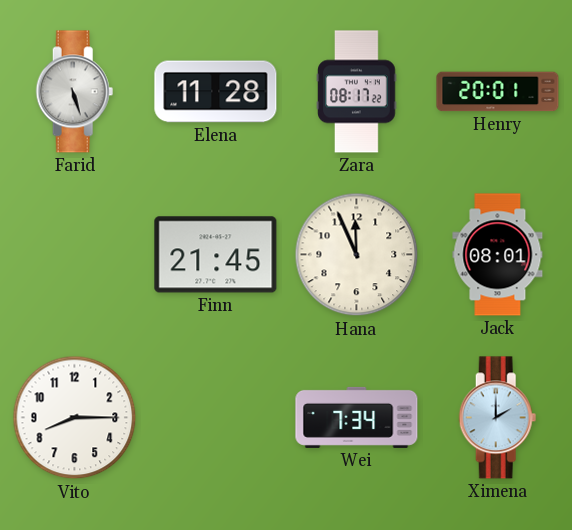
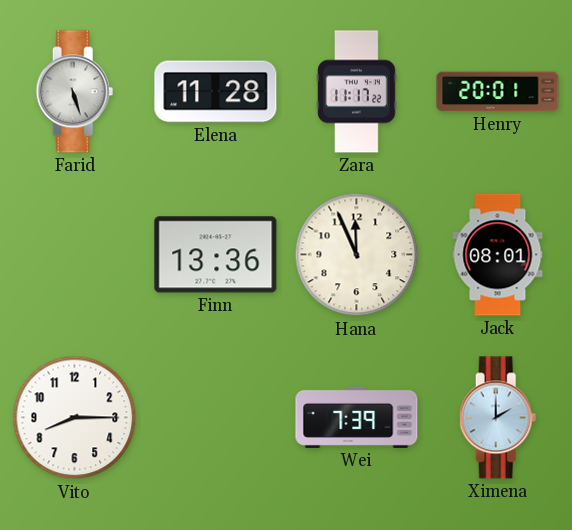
Zara: 08:17 -> 11:17 (357, 92)
Finn: 21:45 -> 13:36 (216, 255)
Wei: 7:34 -> 7:39 (357, 417)
